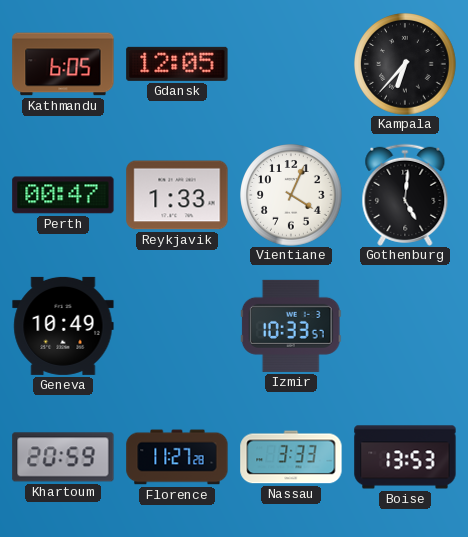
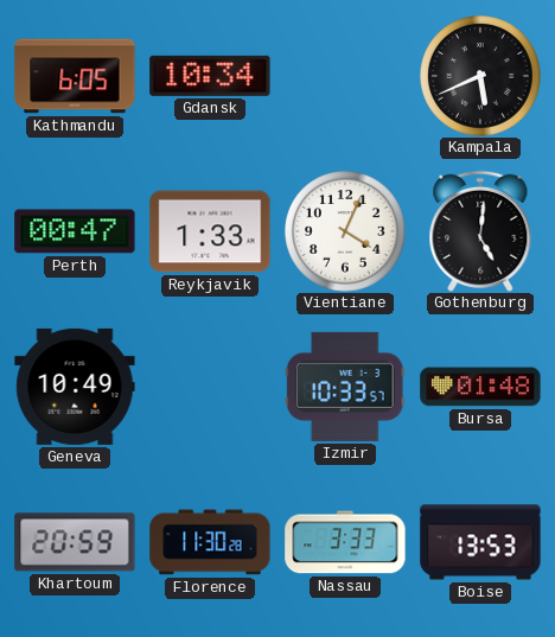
Gdansk: 12:05 -> 10:34 (210, 76)
Kampala: 6:37 -> 5:41 (480, 76)
Bursa: none -> 01:48 (480, 387)
Florence: 11:27 -> 11:30 (210, 542)
